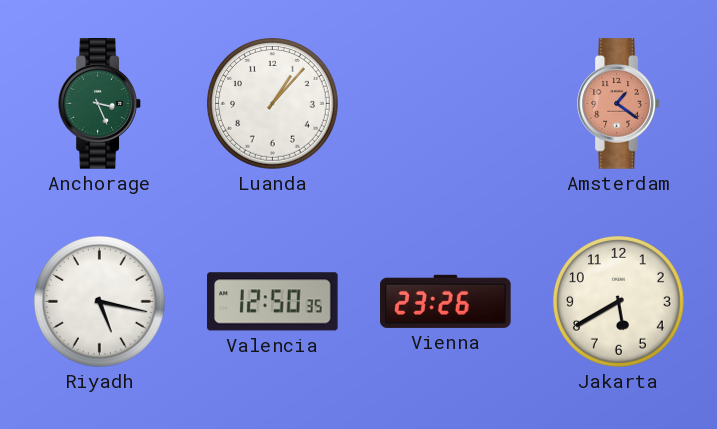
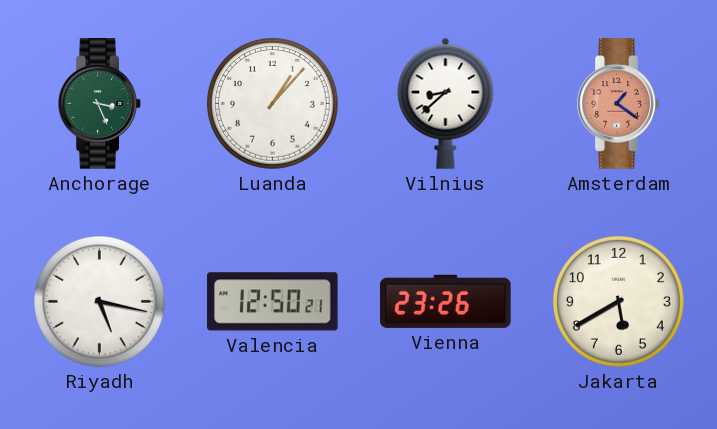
Vilnius: none -> 8:38 (446, 103)
Valencia: 12:50:35 -> 12:50:21 (273, 302)
